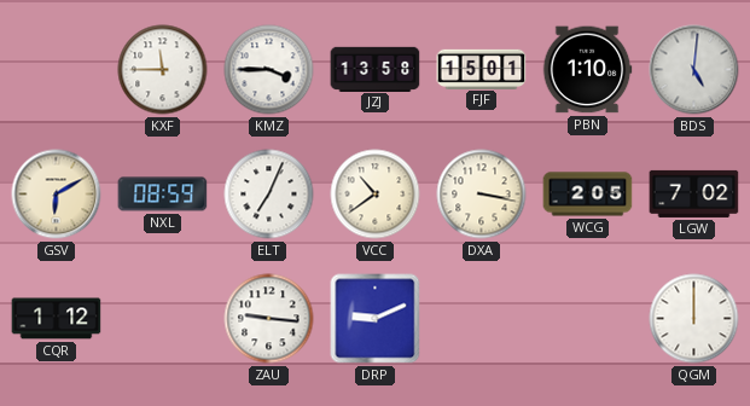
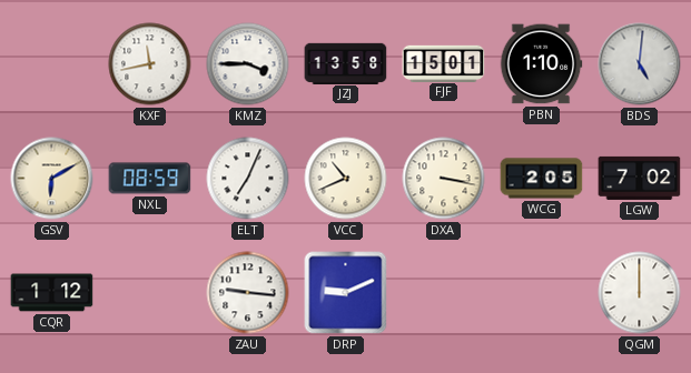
KXF: 11:45 -> 11:43 (150, 64)
VCC: 10:39 -> 10:41 (346, 179)
